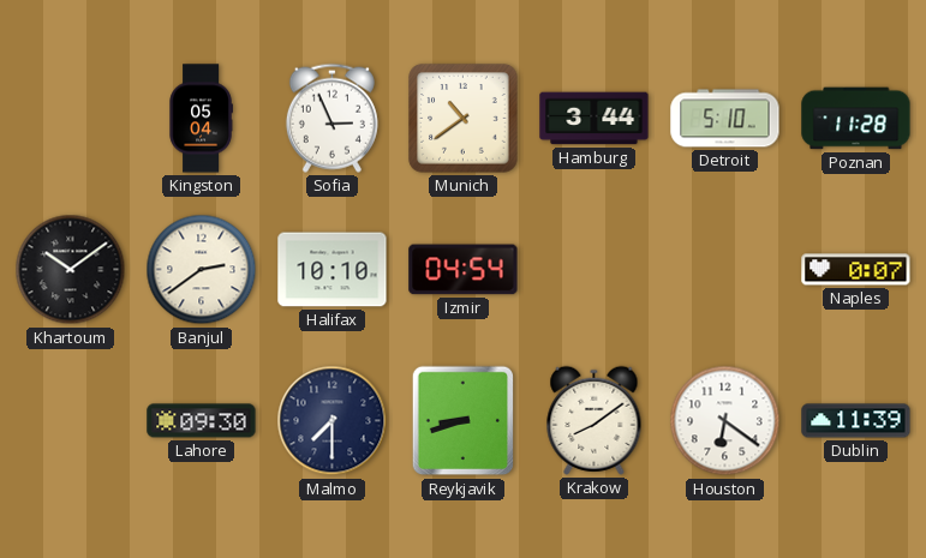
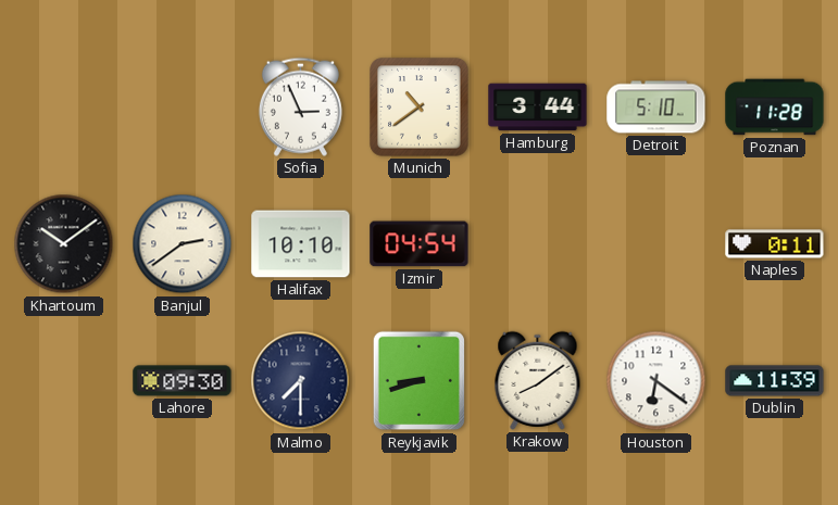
Kingston: 05:04 -> none (201, 119)
Naples: 0:07 -> 0:11 (775, 244)
